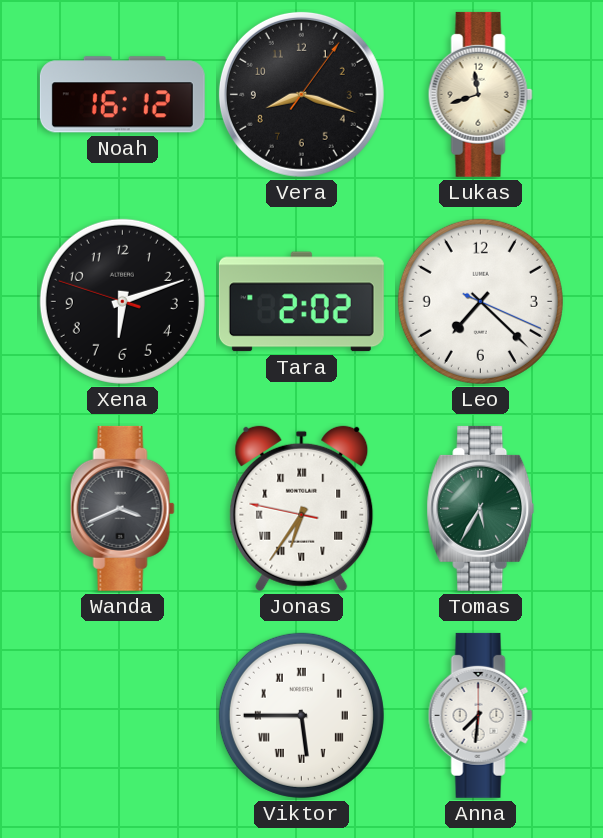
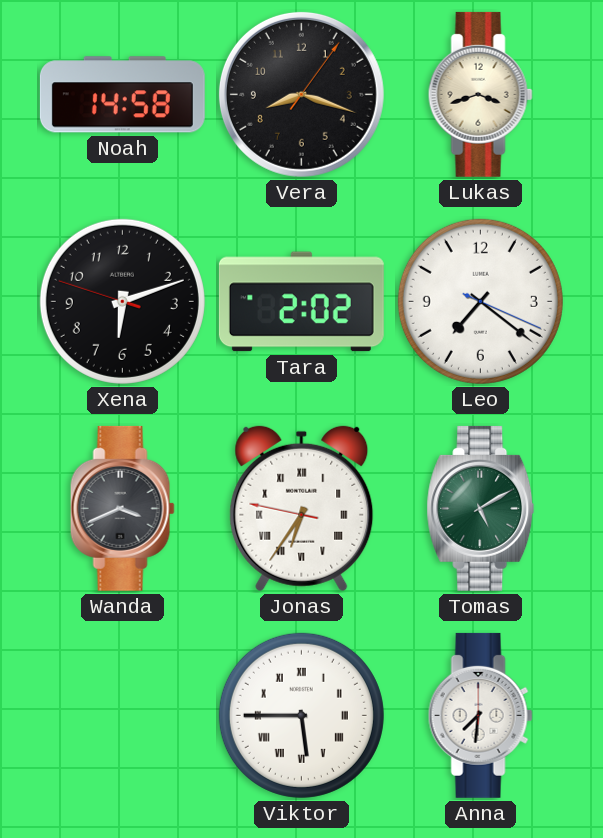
Noah: 16:12 -> 14:58 (122, 95)
Lukas: 11:42 -> 3:42 (480, 94)
Leo: 7:22 -> 7:21 (480, 301)
Tomas: 5:35 -> 5:10 (481, 508)
